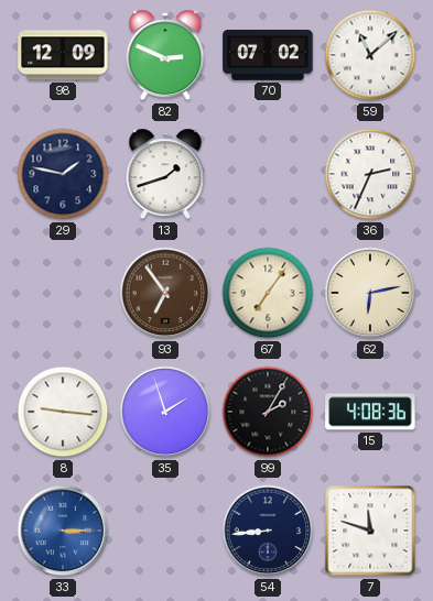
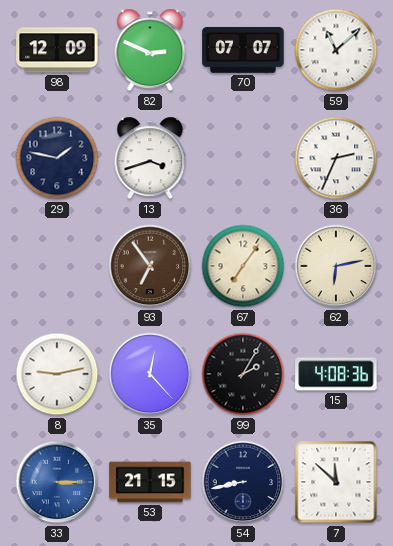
70: 07:02 -> 07:07 (243, 50)
13: 1:42 -> 3:42 (150, 158)
8: 9:16 -> 9:13 (57, 374)
35: 1:57 -> 12:23 (150, 374)
53: none -> 21:15 (150, 482)
54: 8:44 -> 8:43 (243, 482)
7: 11:48 -> 11:52 (336, 482)
